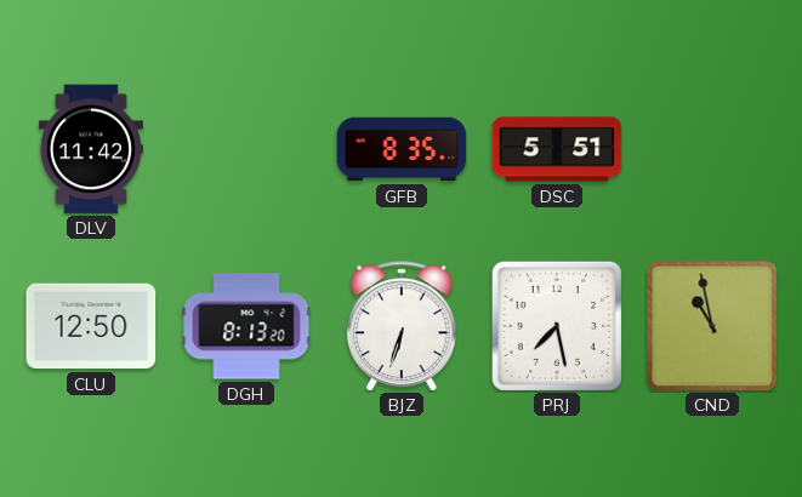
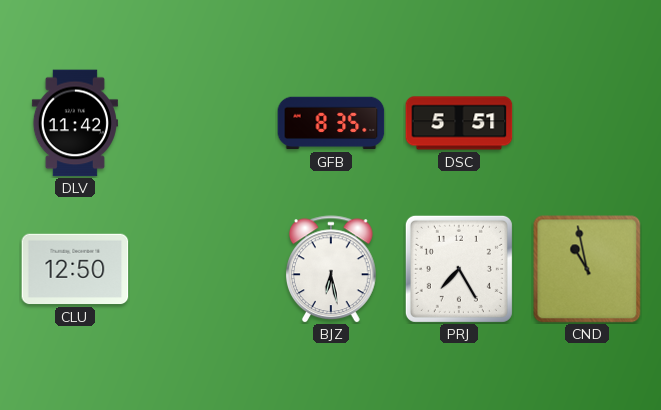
DGH: 8:13 -> none (246, 326)
BJZ: 6:33 -> 6:28 (331, 269)
PRJ: 7:28 -> 7:25 (459, 269)
